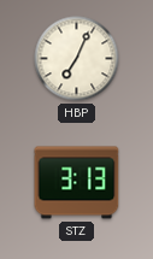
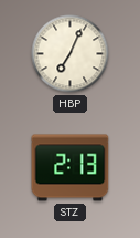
STZ: 3:13 -> 2:13 (71, 168)
